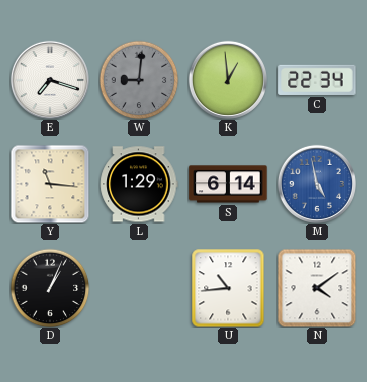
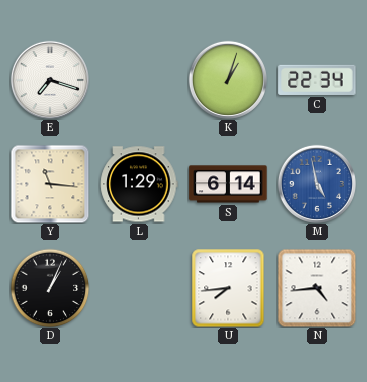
W: 9:01 -> none (139, 80)
K: 12:59 -> 1:03 (228, 80)
U: 10:44 -> 7:44 (228, 288)
N: 4:09 -> 4:44 (317, 288)
